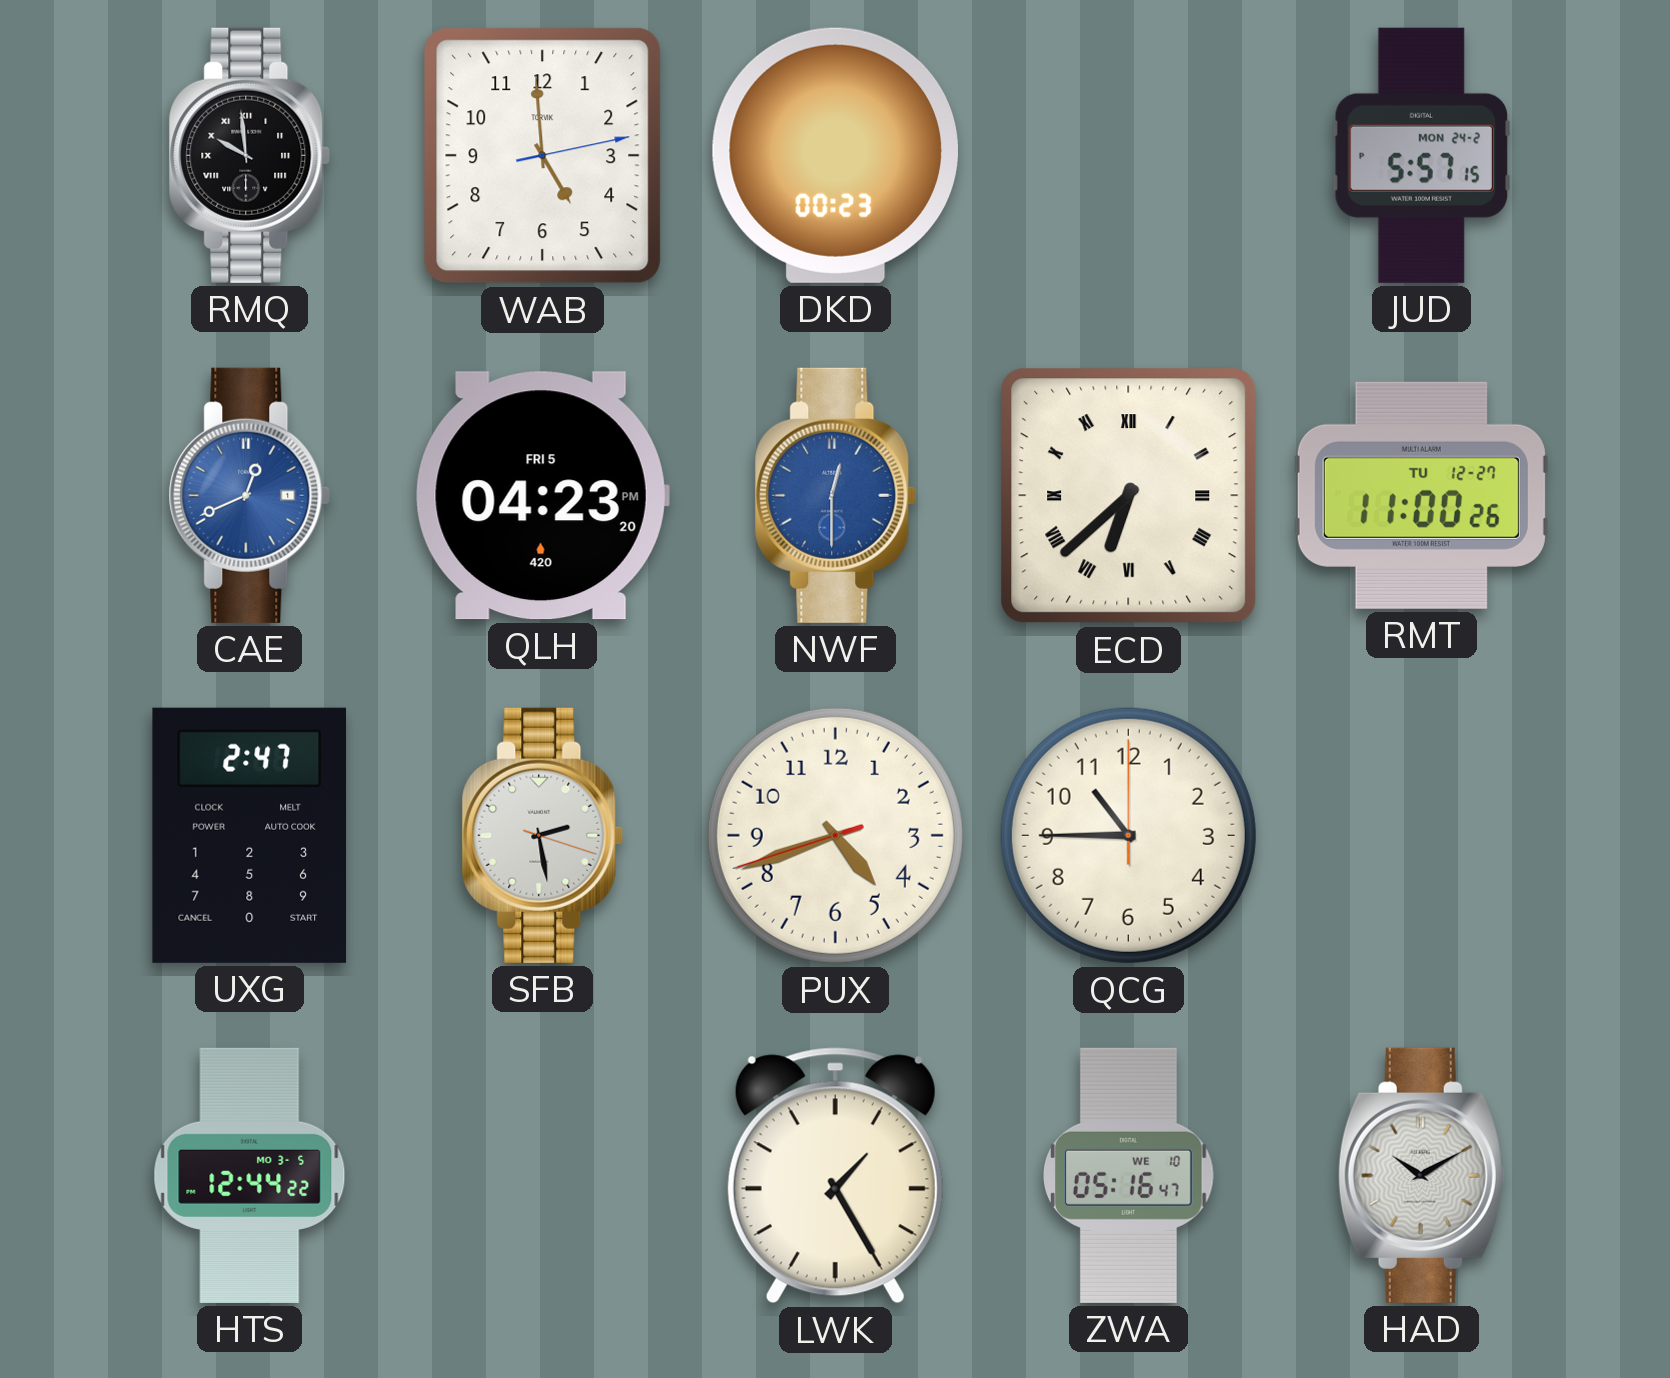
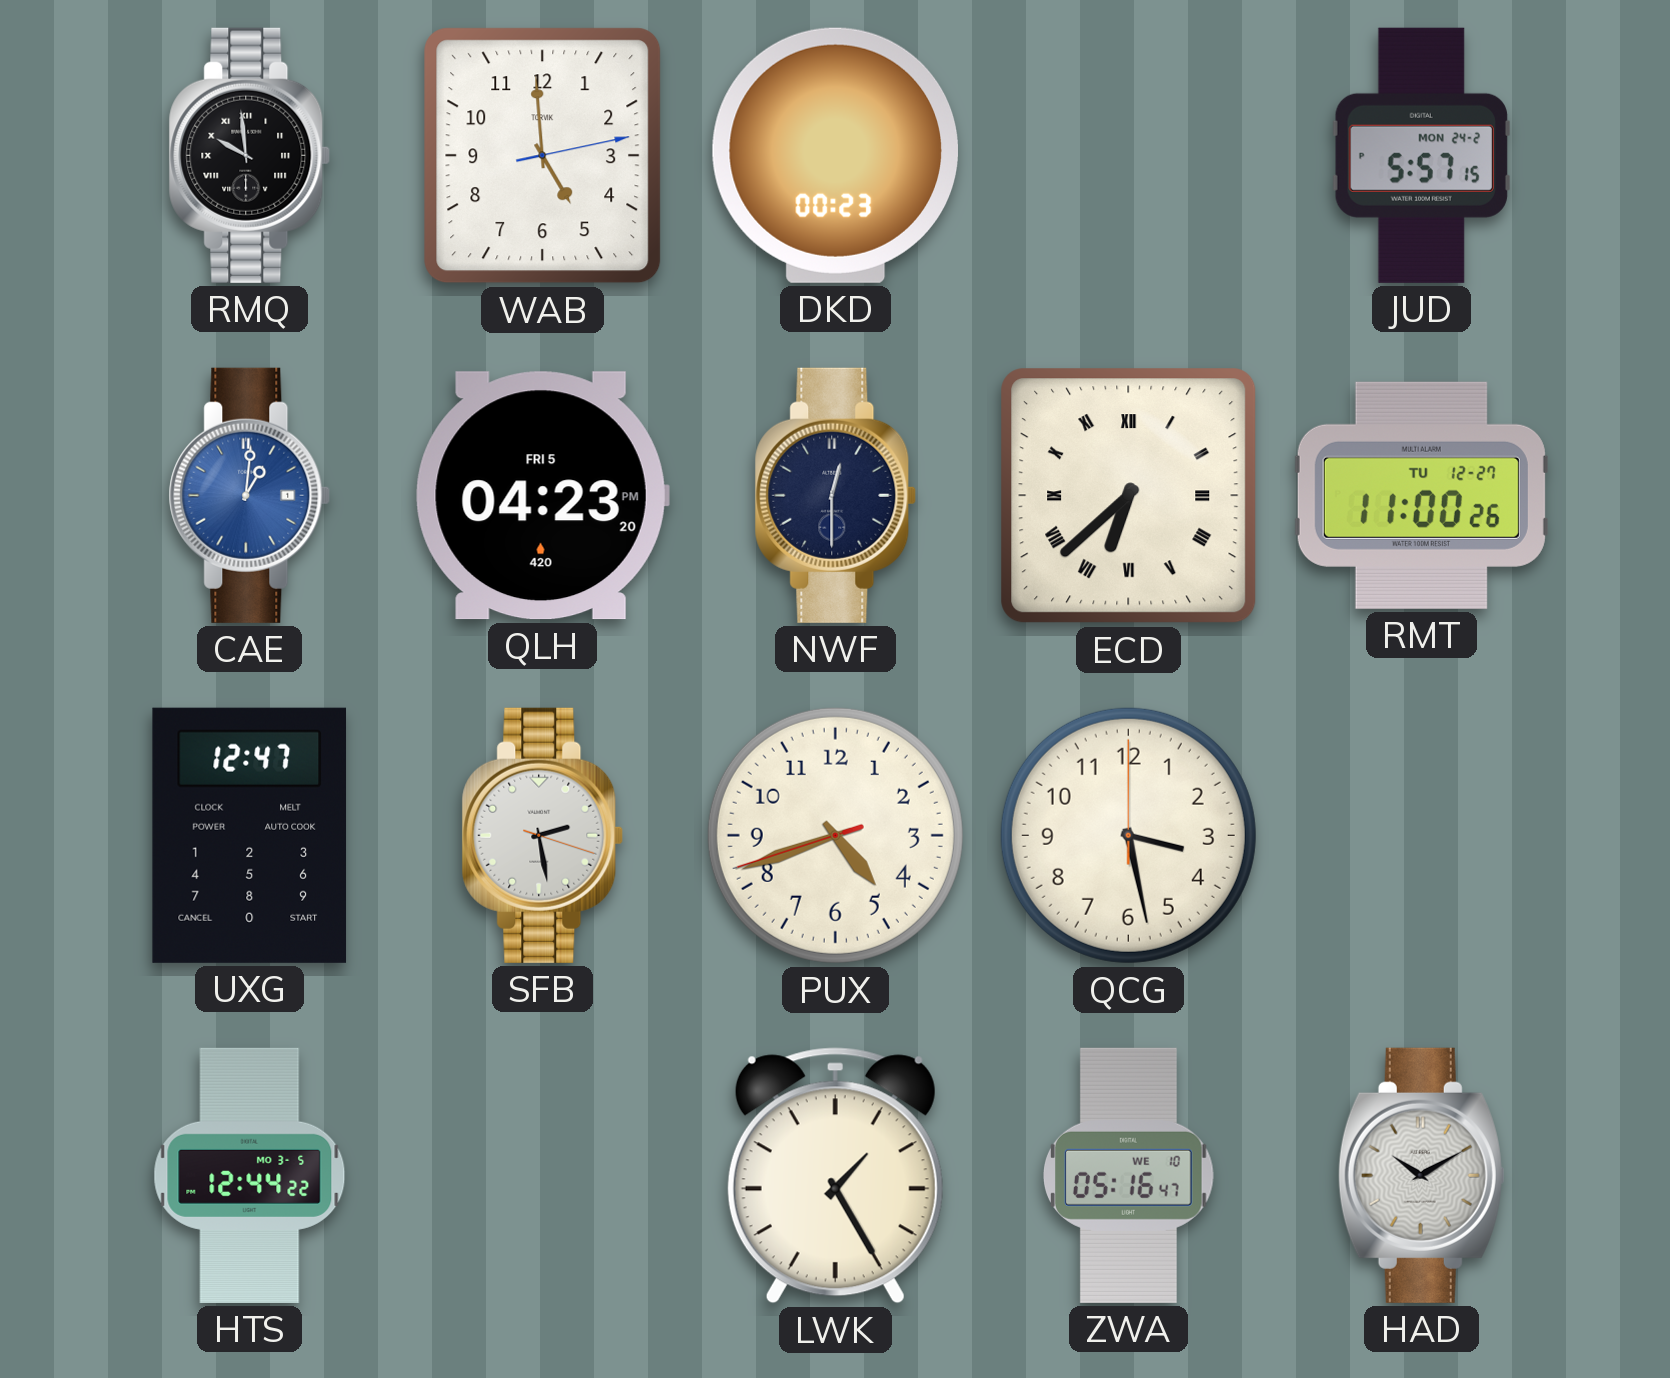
CAE: 12:41 -> 1:01 (250, 495)
NWF dial: blue -> navy (836, 495)
UXG: 2:47 -> 12:47 (250, 835)
QCG: 10:45 -> 3:28 (1128, 835)
